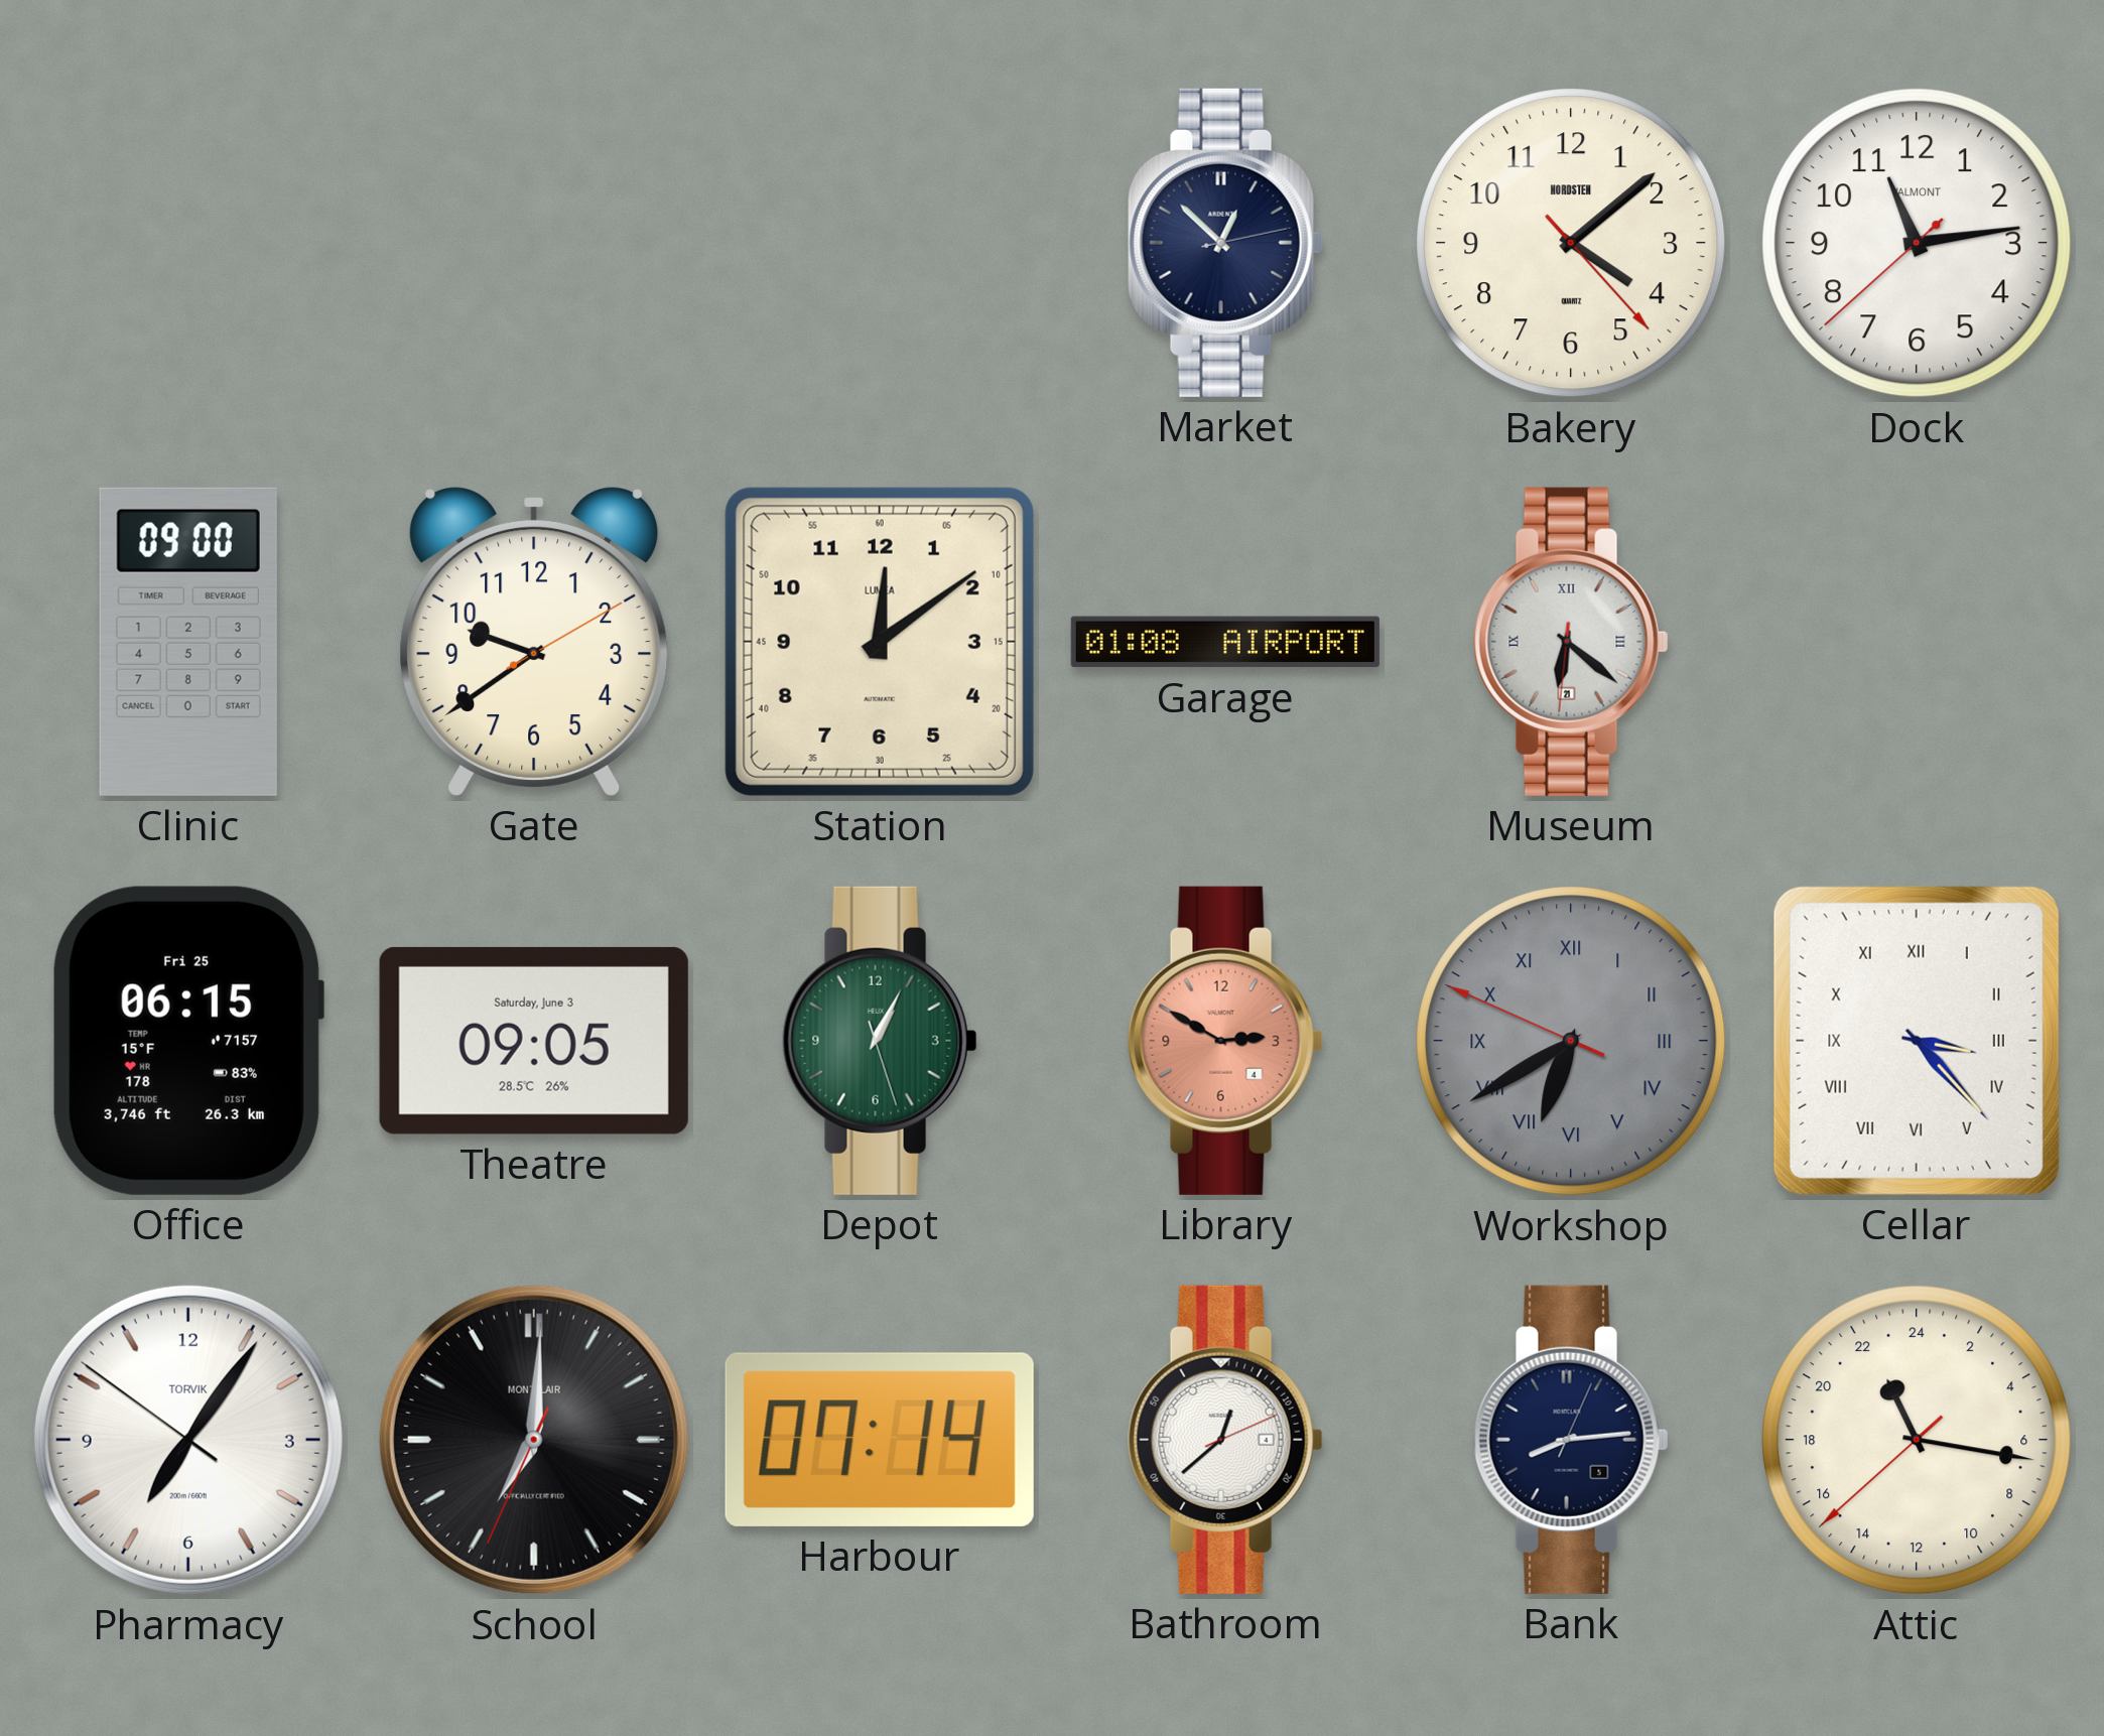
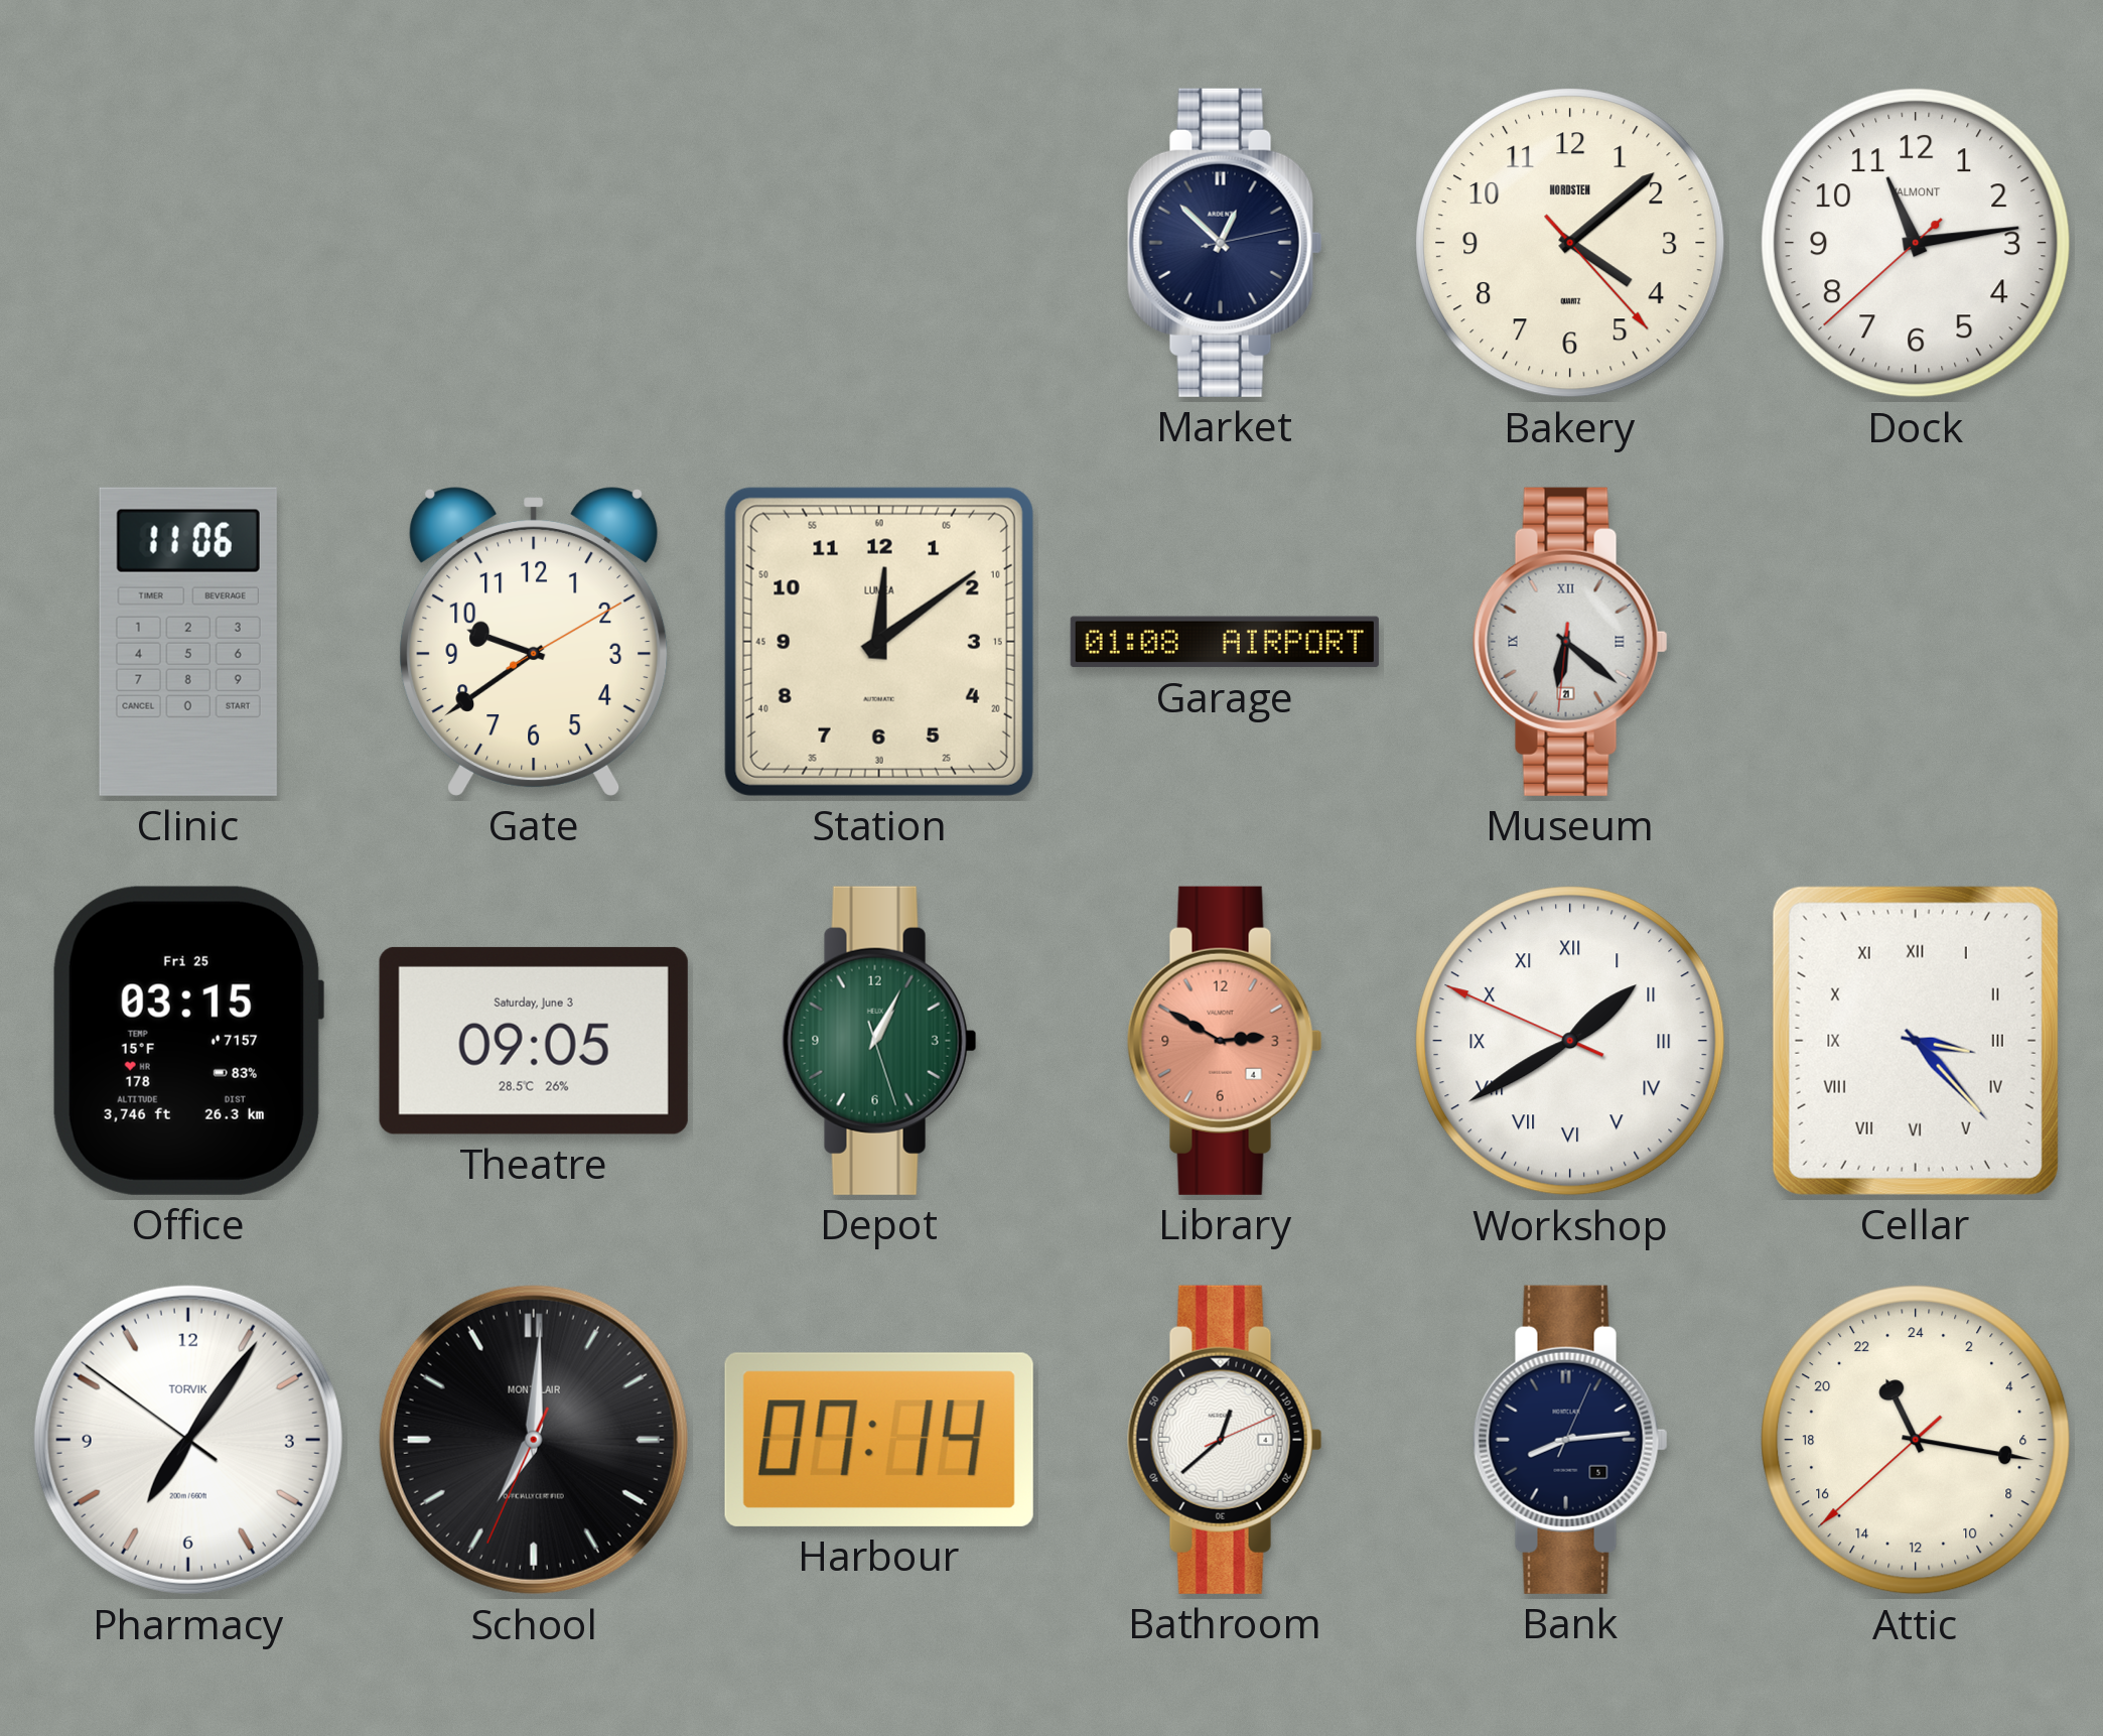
Clinic: 09:00 -> 11:06 (188, 642)
Office: 06:15 -> 03:15 (187, 1041)
Workshop: 6:39 -> 1:39 (1570, 1041)
Workshop dial: grey -> white (1570, 1041)
